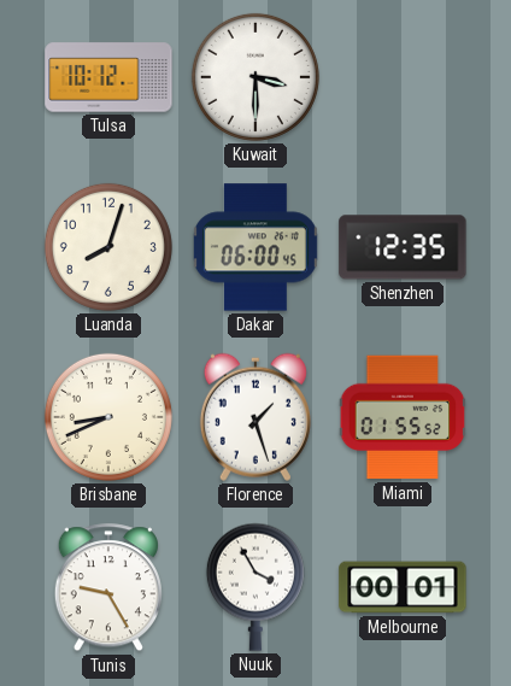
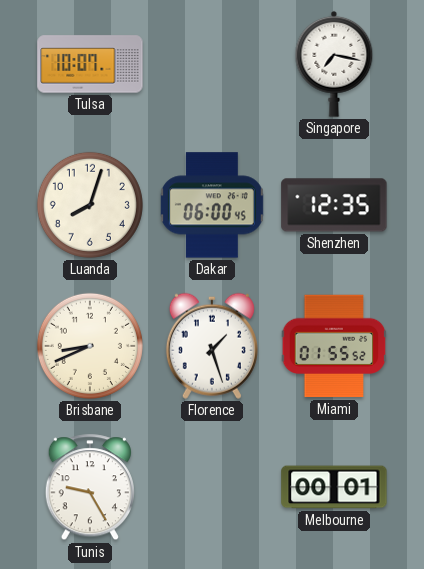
Tulsa: 10:12 -> 10:07 (90, 64)
Kuwait: 3:30 -> none (255, 77)
Singapore: none -> 7:17 (334, 64)
Nuuk: 3:55 -> none (255, 587)
